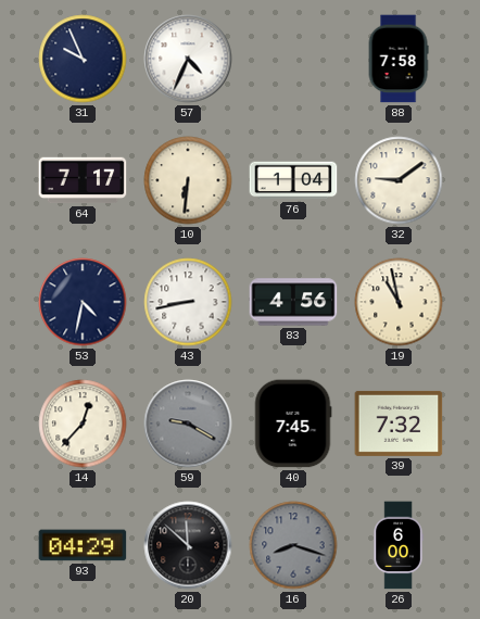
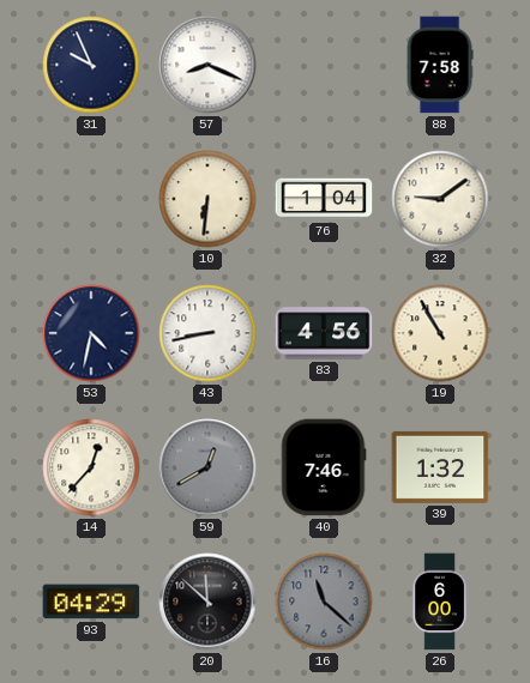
57: 4:34 -> 8:19 (207, 65)
64: 7:17 -> none (83, 180)
19: 10:58 -> 10:55 (440, 333)
59: 9:20 -> 12:40 (207, 467)
40: 7:45 -> 7:46 (324, 467)
39: 7:32 -> 1:32 (440, 467)
16: 8:18 -> 11:22 (324, 602)
